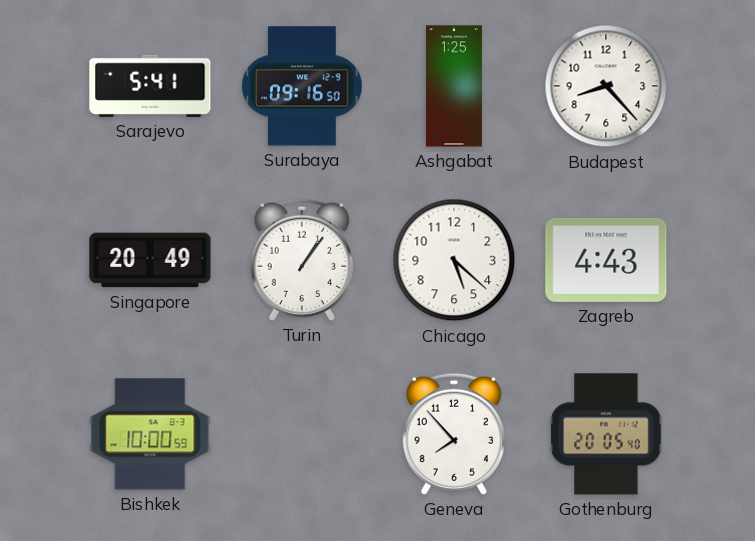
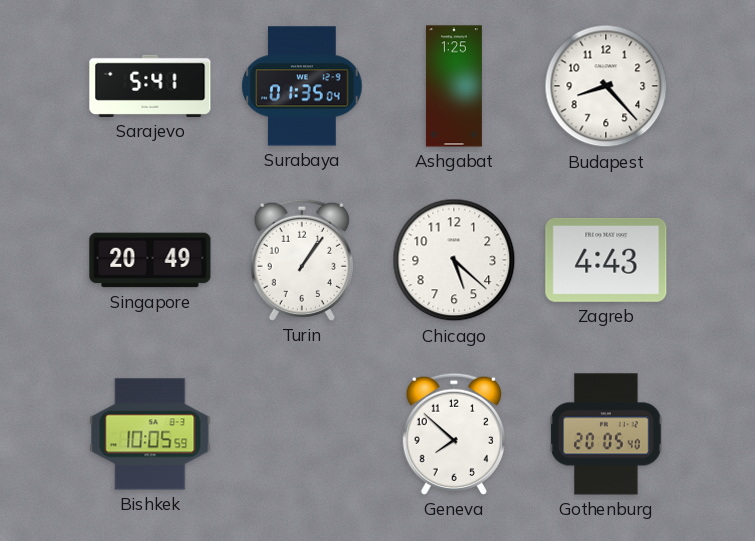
Surabaya: 09:16 -> 01:35 (302, 86)
Bishkek: 10:00 -> 10:05 (150, 434)
Geneva: 7:53 -> 7:52 (454, 434)
